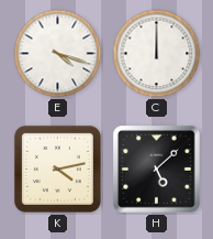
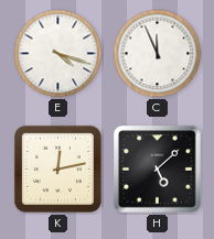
C: 12:00 -> 11:56 (158, 54)
K: 4:13 -> 12:13 (57, 169)
